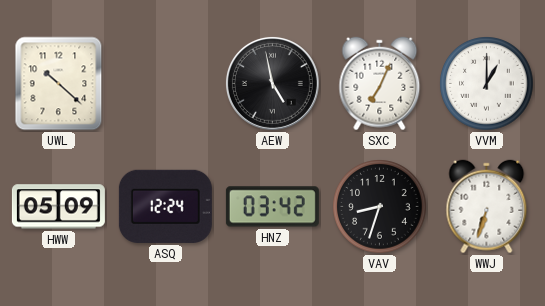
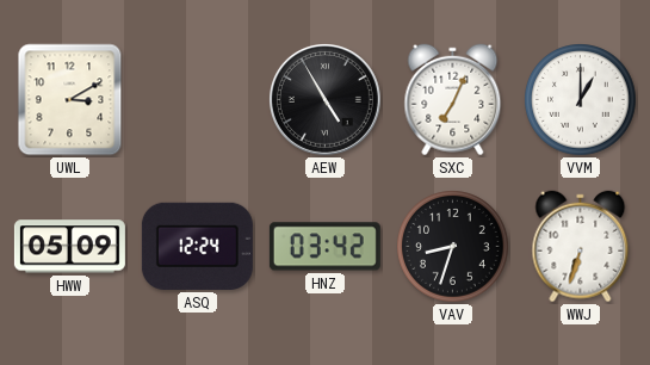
UWL: 10:22 -> 3:10 (70, 100)
AEW: 4:58 -> 4:55 (324, 99)
